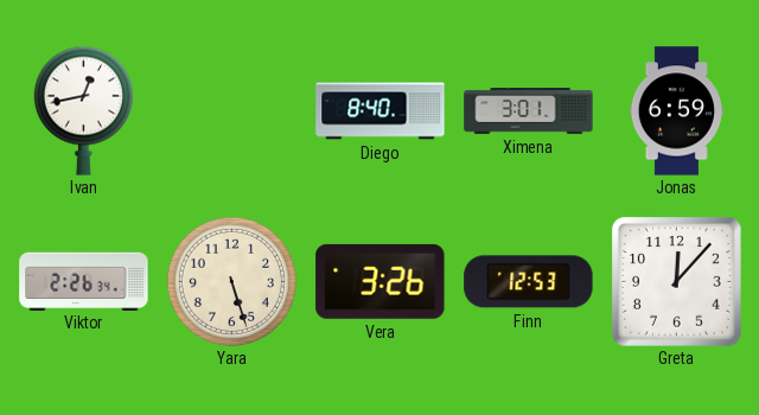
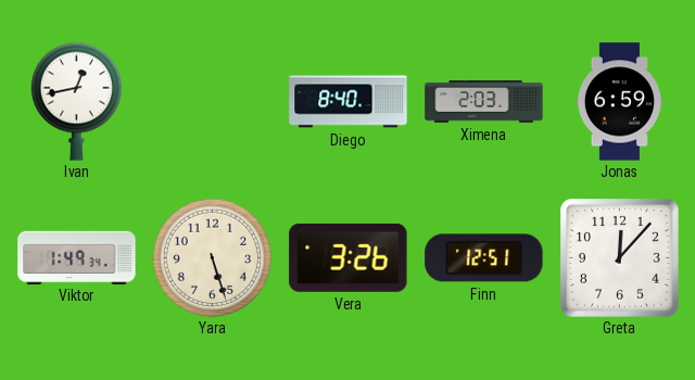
Ximena: 3:01 -> 2:03 (484, 102)
Viktor: 2:26 -> 1:49 (77, 257)
Finn: 12:53 -> 12:51 (484, 258)
